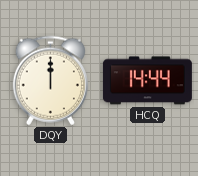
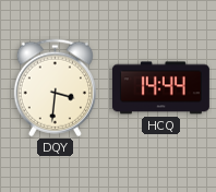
DQY: 12:00 -> 3:31 (55, 88)
